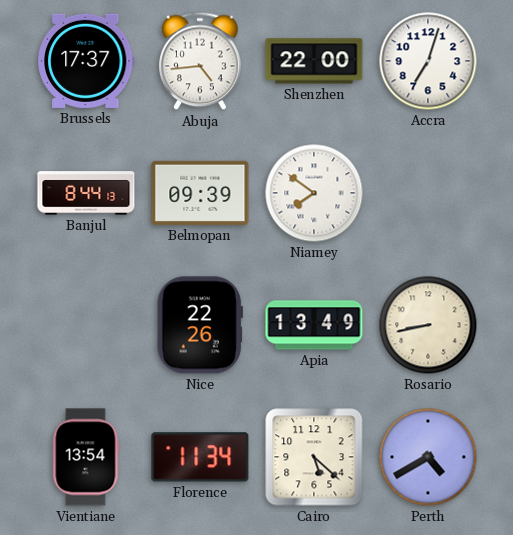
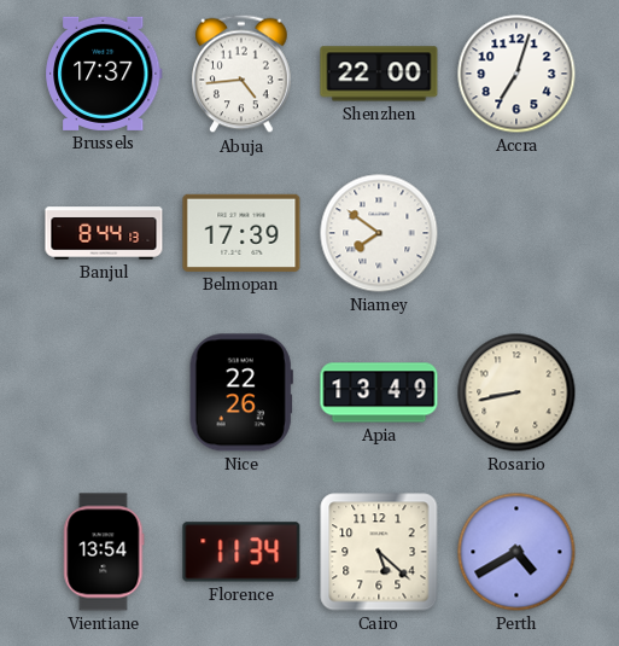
Belmopan: 09:39 -> 17:39 (241, 233)
